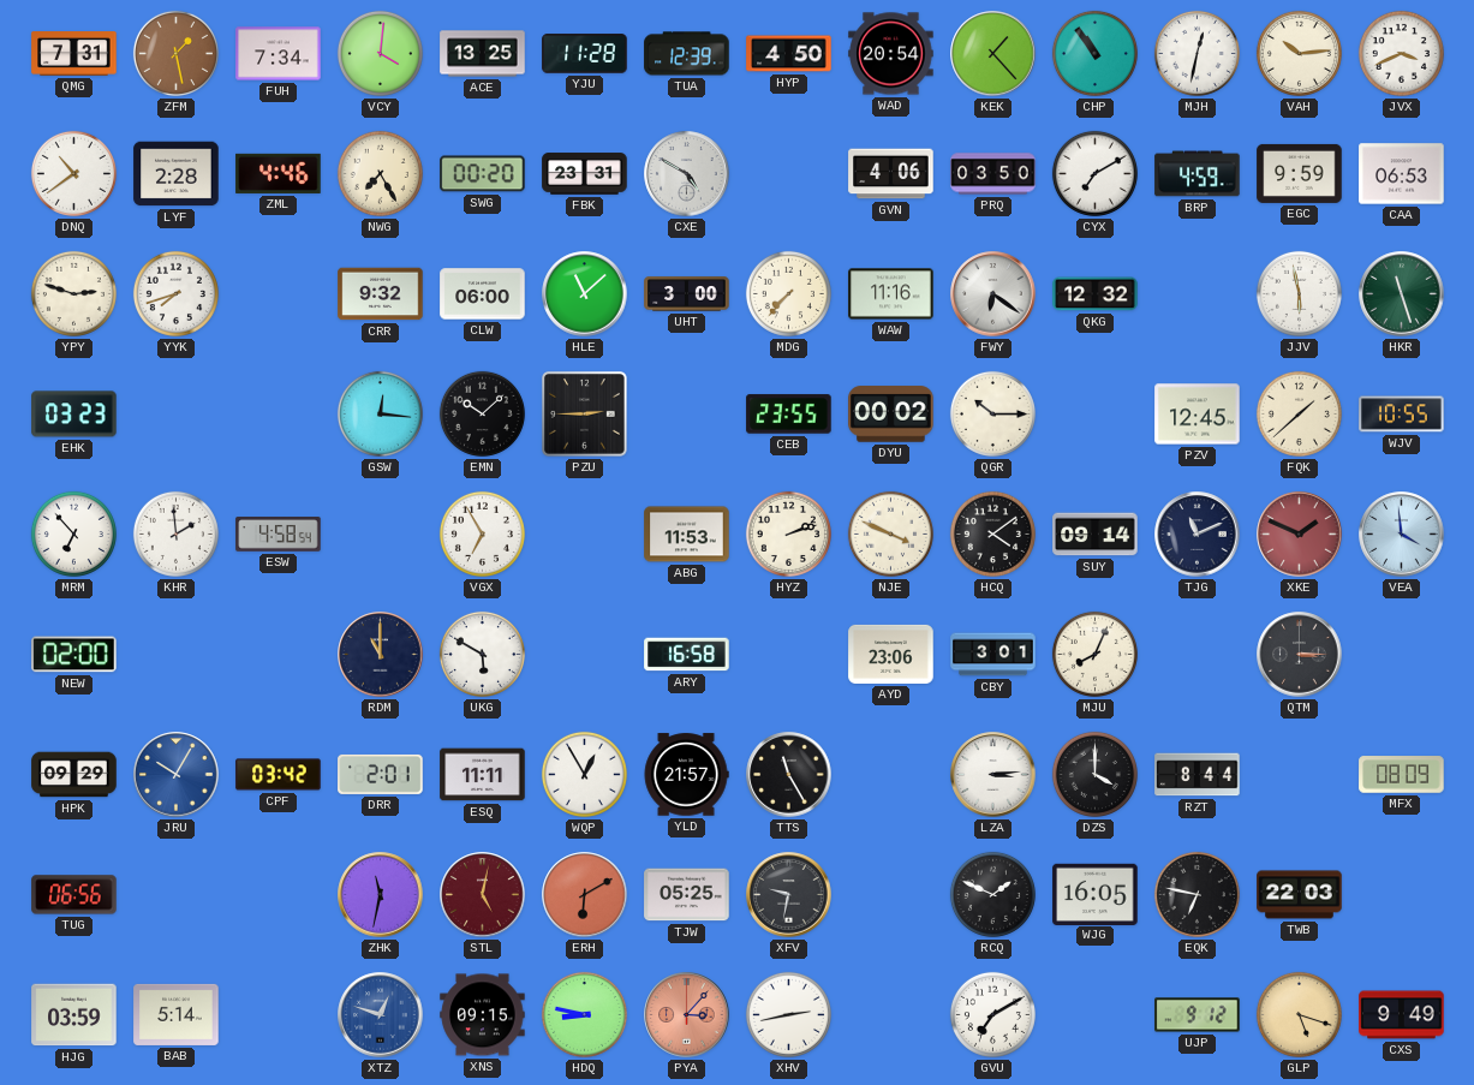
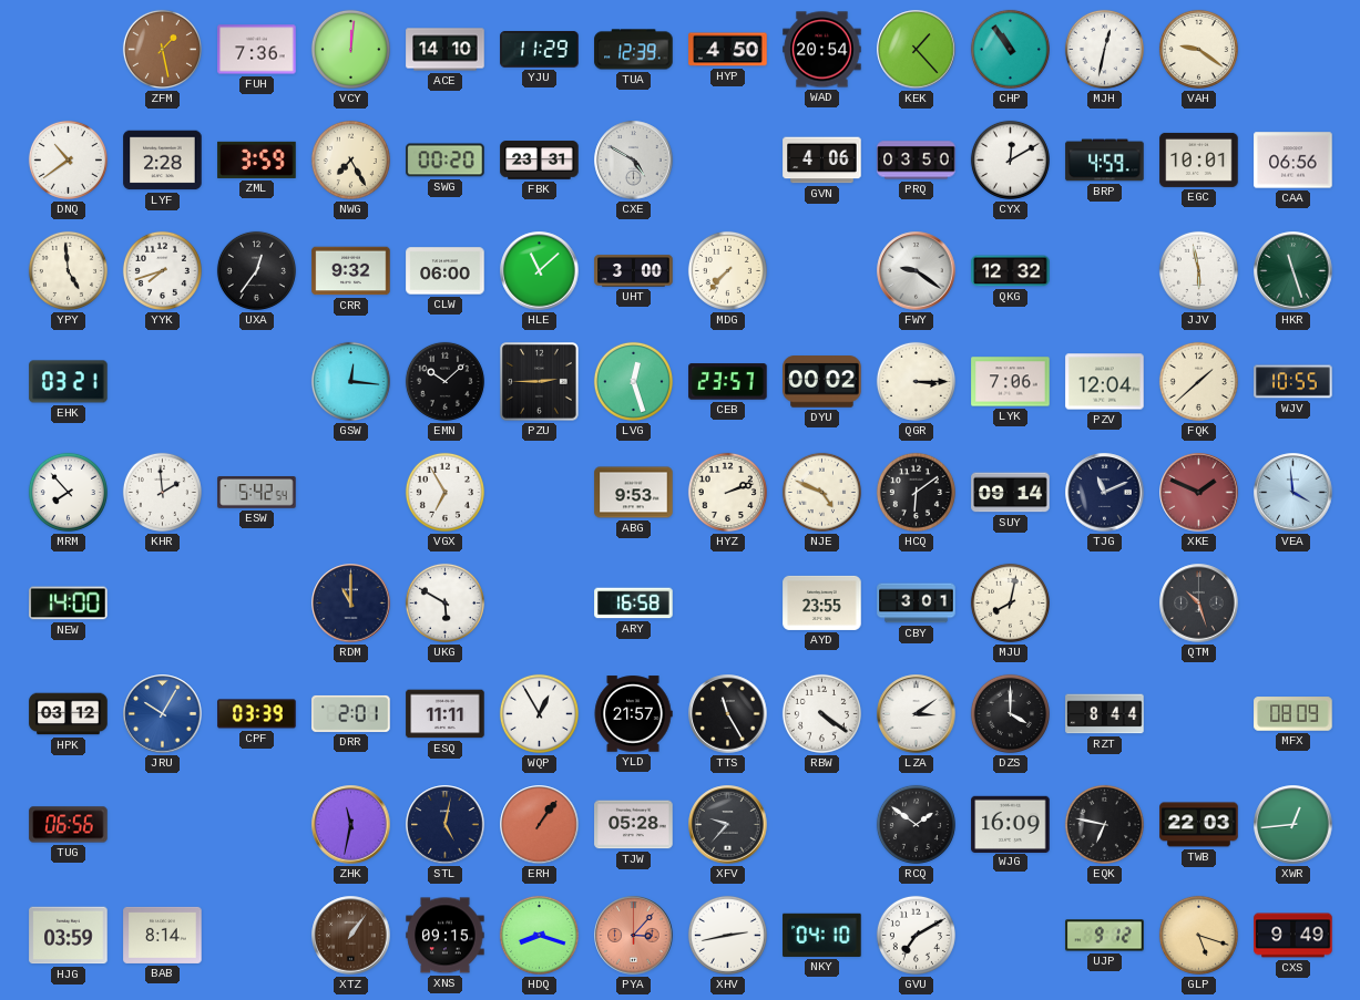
QMG: 7:31 -> none (74, 54)
FUH: 7:34 -> 7:36 (257, 50)
VCY: 4:01 -> 12:01 (350, 49)
ACE: 13:25 -> 14:10 (446, 50)
YJU: 11:28 -> 11:29 (540, 50)
VAH: 10:14 -> 9:21 (1198, 49)
JVX: 3:41 -> none (1401, 53)
ZML: 4:46 -> 3:59 (257, 159)
CYX: 7:10 -> 12:10 (1010, 159)
EGC: 9:59 -> 10:01 (1199, 159)
CAA: 06:53 -> 06:56 (1293, 161)
YPY: 2:48 -> 4:59 (68, 270)
UXA: none -> 12:36 (256, 270)
WAW: 11:16 -> none (891, 294)
FWY: 6:21 -> 9:21 (917, 271)
EHK: 03:23 -> 03:21 (69, 382)
LVG: none -> 12:27 (633, 381)
CEB: 23:55 -> 23:57 (728, 382)
QGR: 10:15 -> 3:15 (916, 381)
LYK: none -> 7:06 (1011, 382)
PZV: 12:45 -> 12:04 (1105, 382)
MRM: 6:53 -> 7:53 (68, 492)
ESW: 4:58 -> 5:42 (257, 493)
ABG: 11:53 -> 9:53 (634, 493)
NJE: 3:49 -> 4:49 (821, 492)
HCQ: 4:09 -> 6:09 (916, 492)
NEW: 02:00 -> 14:00 (69, 604)
AYD: 23:06 -> 23:55 (822, 602)
MJU: 8:04 -> 8:02 (1010, 602)
QTM: 3:15 -> 10:27 (1199, 604)
HPK: 09:29 -> 03:12 (69, 714)
CPF: 03:42 -> 03:39 (257, 714)
RBW: none -> 4:21 (821, 713)
LZA: 3:14 -> 3:09 (917, 714)
STL dial: burgundy -> navy (446, 825)
ERH: 6:10 -> 1:06 (540, 825)
TJW: 05:25 -> 05:28 (634, 825)
XFV: 9:32 -> 9:37 (728, 825)
RCQ: 1:49 -> 1:51 (916, 824)
WJG: 16:05 -> 16:09 (1011, 824)
XWR: none -> 12:44 (1293, 825)
BAB: 5:14 -> 8:14 (163, 935)
XTZ: 12:48 -> 1:06 (351, 936)
XTZ dial: blue -> brown (351, 936)
HDQ: 8:47 -> 8:18 (539, 935)
NKY: none -> 04:10 (822, 935)
